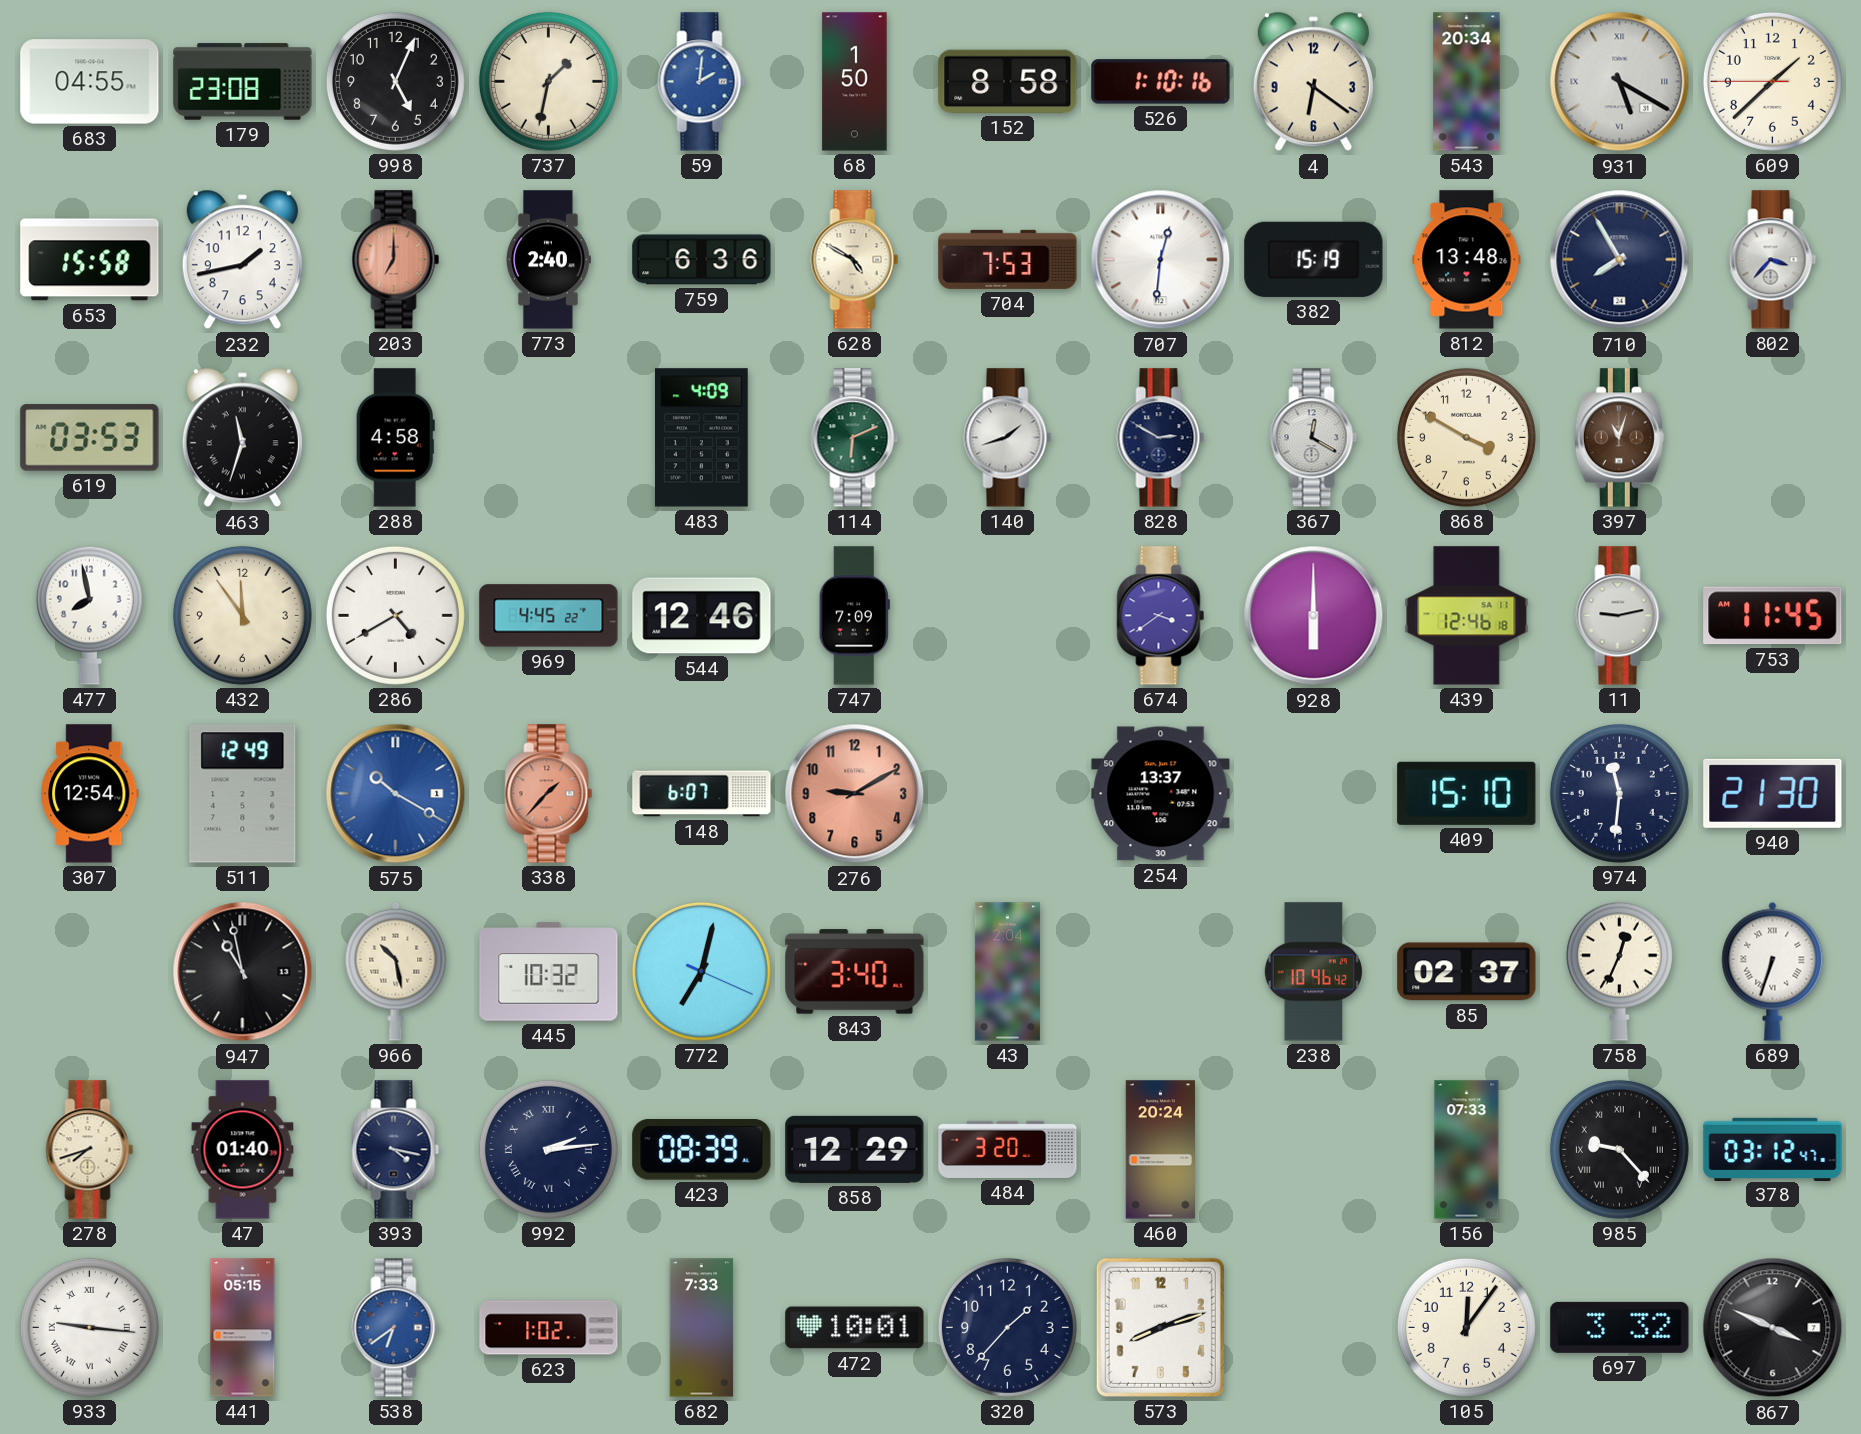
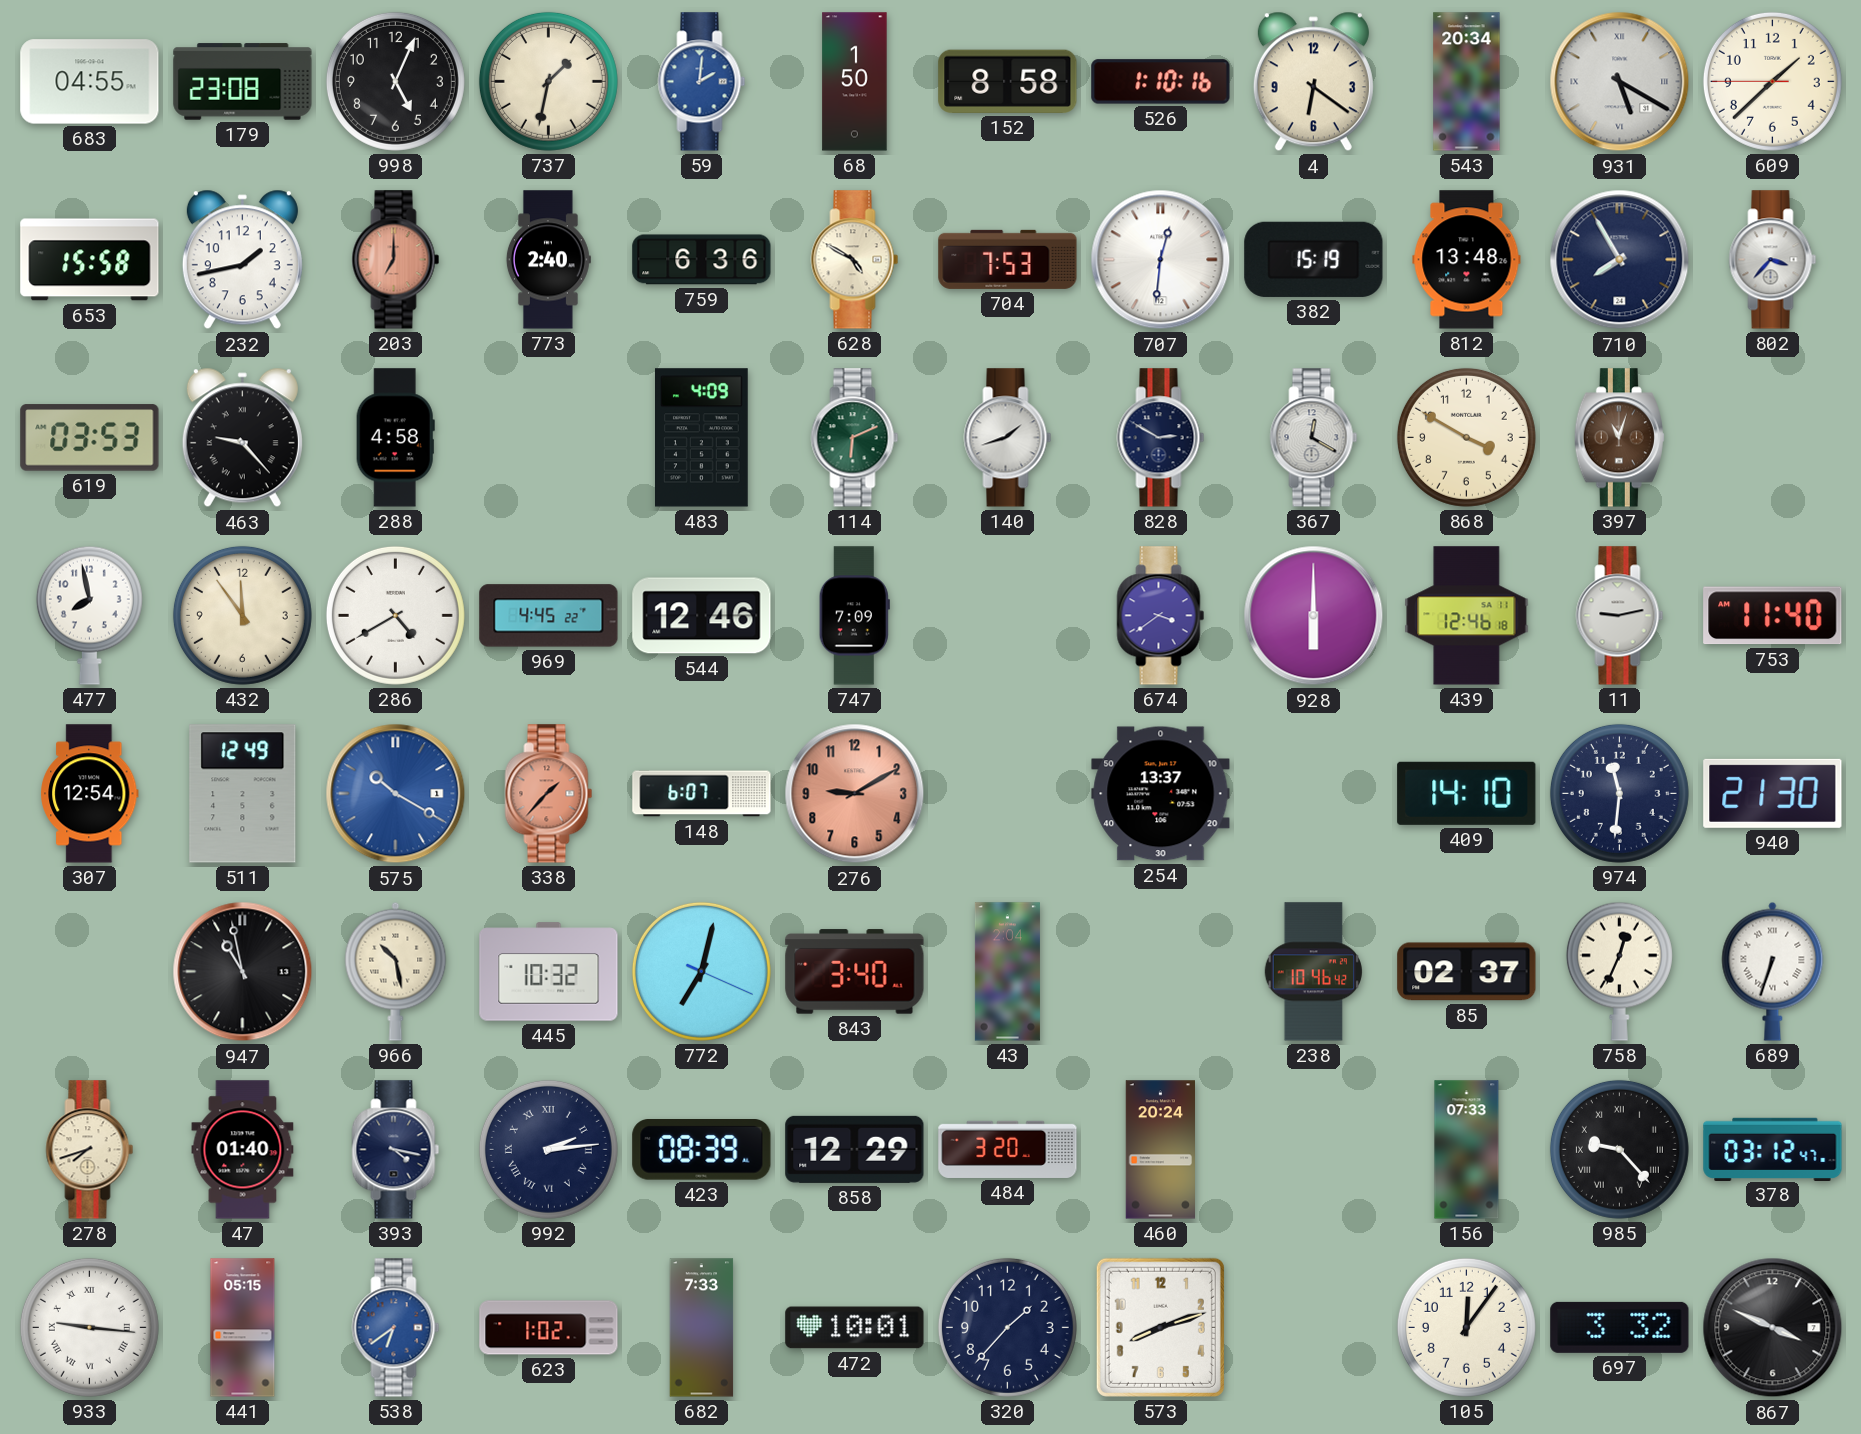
463: 11:33 -> 9:23 (242, 438)
753: 11:45 -> 11:40 (1773, 616)
409: 15:10 -> 14:10 (1467, 793)
